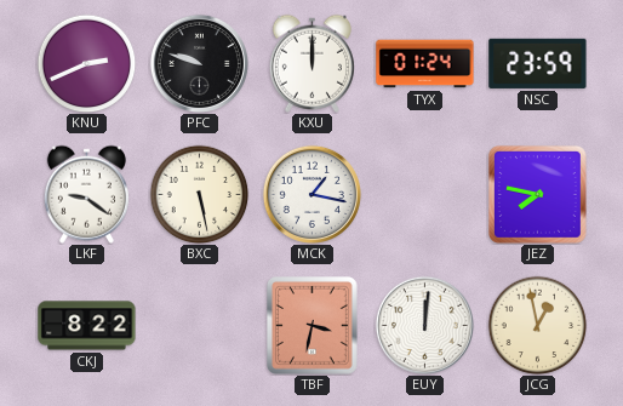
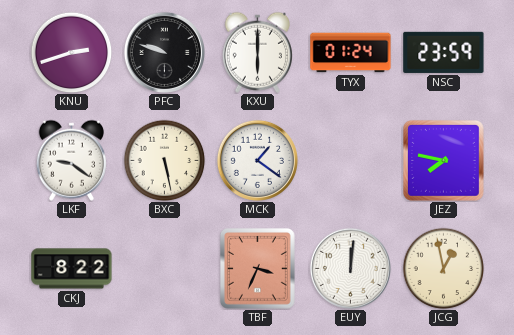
KNU: 2:41 -> 2:42 (71, 52)
KXU: 12:00 -> 6:00 (257, 52)
MCK: 1:17 -> 1:21 (257, 160)
TBF: 3:32 -> 3:34 (258, 269)
